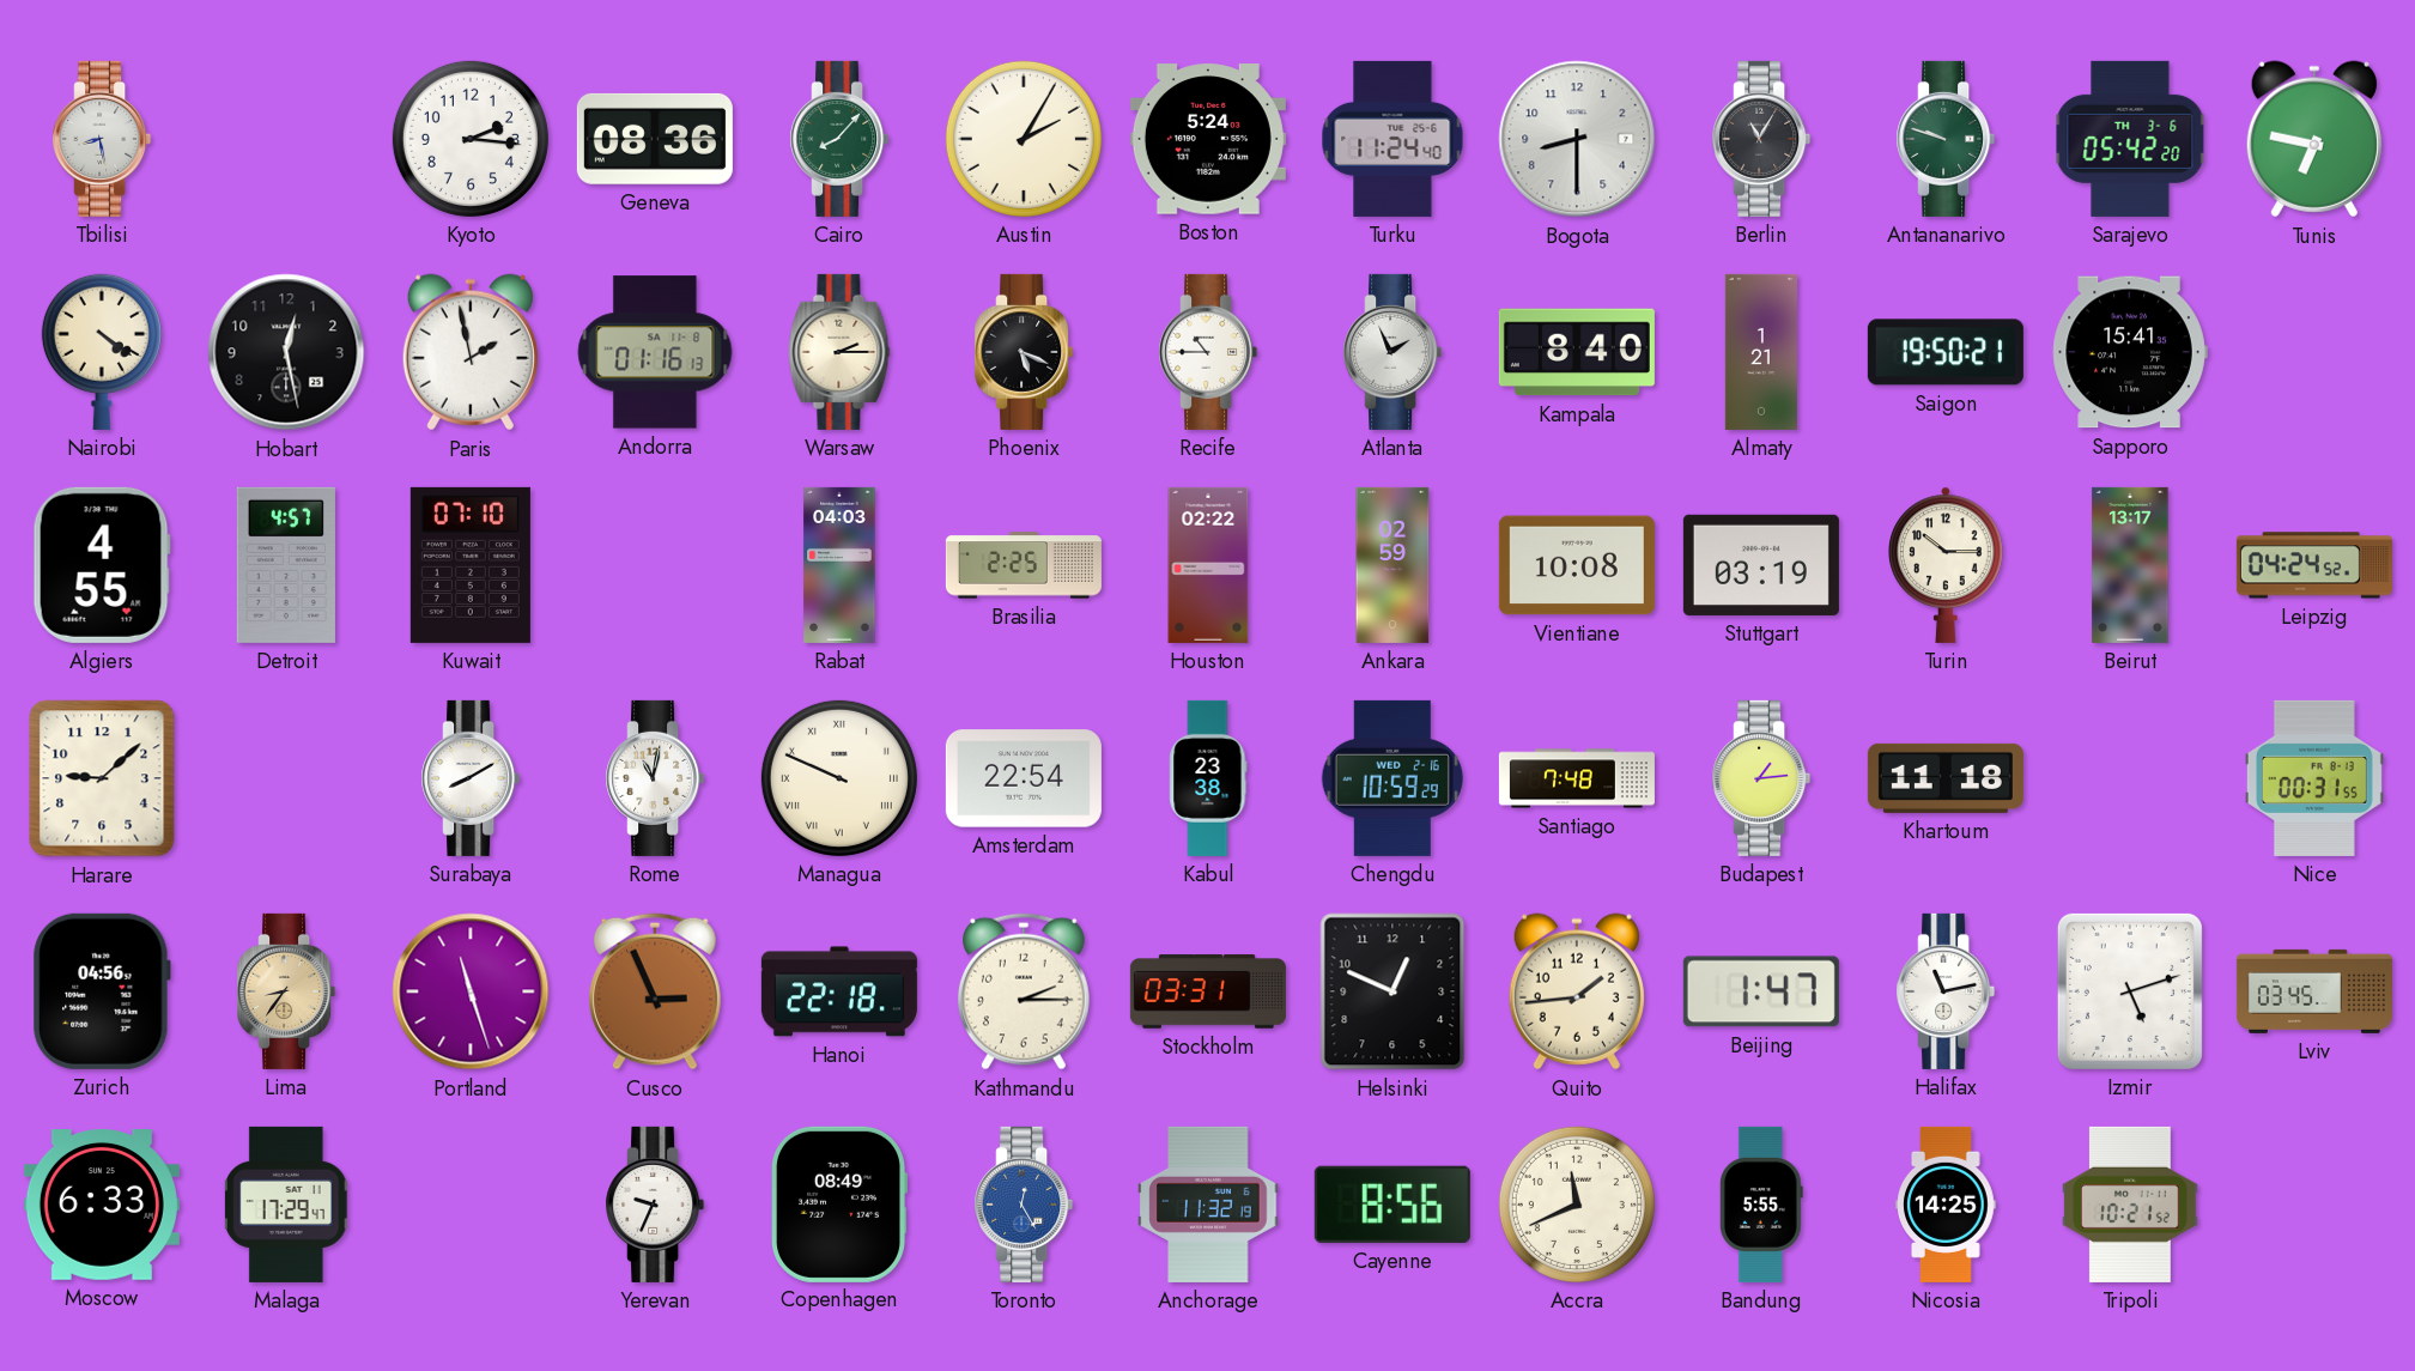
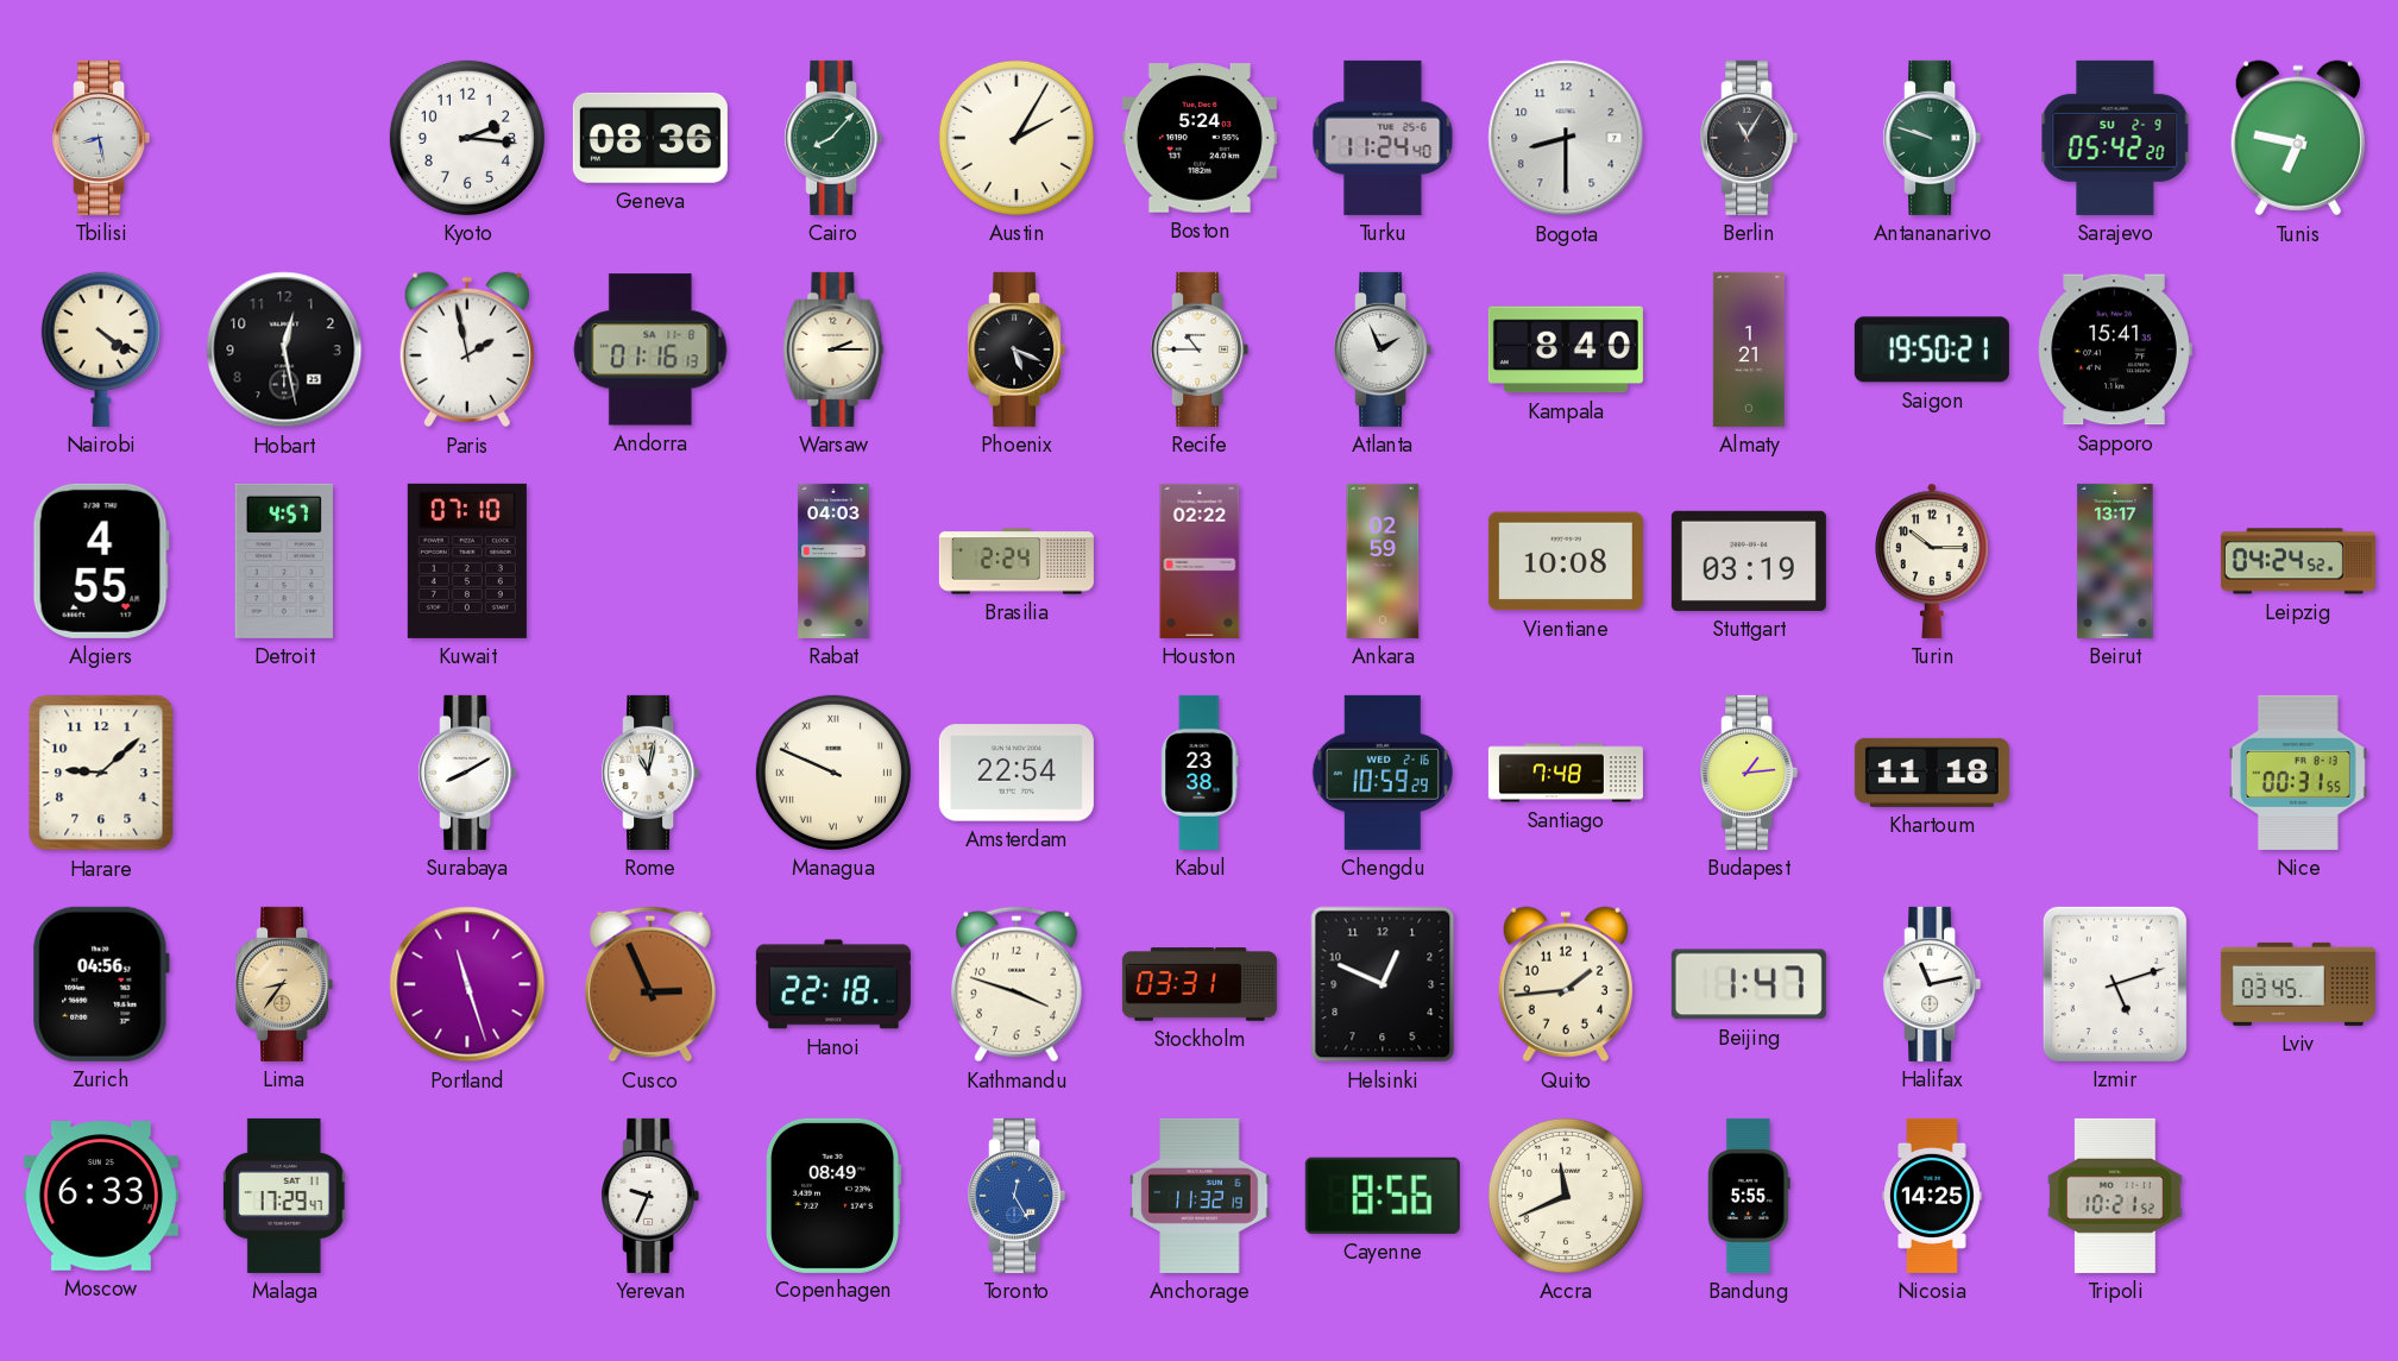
Sarajevo date: TH 3-6 -> SU 2-9 (2115, 138)
Brasilia: 2:25 -> 2:24 (1017, 561)
Kathmandu: 2:15 -> 3:48 (1017, 984)
